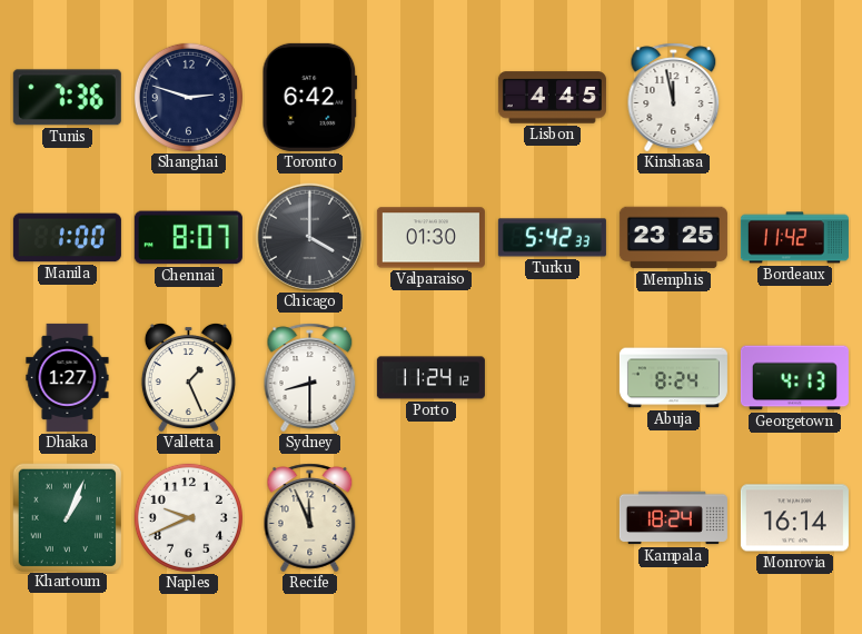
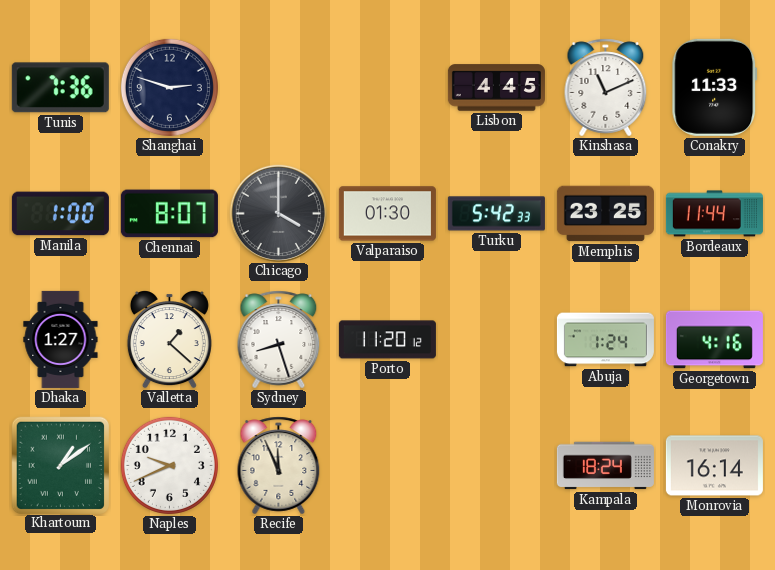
Toronto: 6:42 -> none (310, 97)
Kinshasa: 11:58 -> 11:11 (606, 88)
Conakry: none -> 11:33 (715, 87)
Bordeaux: 11:42 -> 11:44 (714, 214)
Valletta: 1:26 -> 1:22 (169, 340)
Sydney: 8:30 -> 8:27 (279, 340)
Porto: 11:24 -> 11:20 (387, 340)
Abuja: 8:24 -> 1:24 (605, 340)
Georgetown: 4:13 -> 4:16 (714, 340)
Khartoum: 1:04 -> 1:09 (60, 465)
